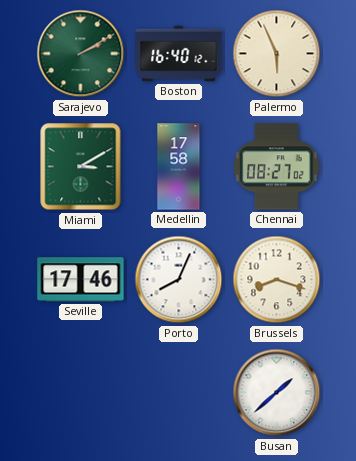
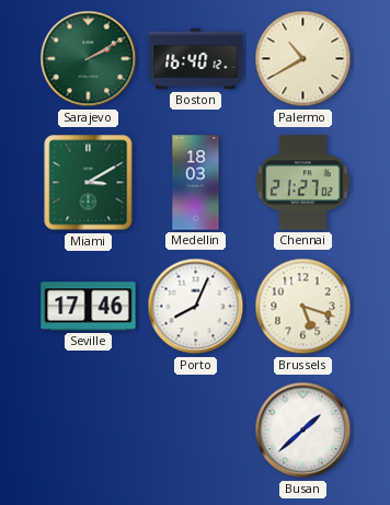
Palermo: 5:56 -> 10:40 (303, 59)
Medellin: 17:58 -> 18:03 (196, 183)
Chennai: 08:27 -> 21:27 (303, 183)
Brussels: 8:18 -> 5:18 (303, 307)
